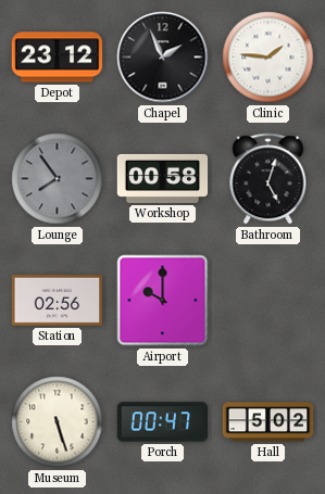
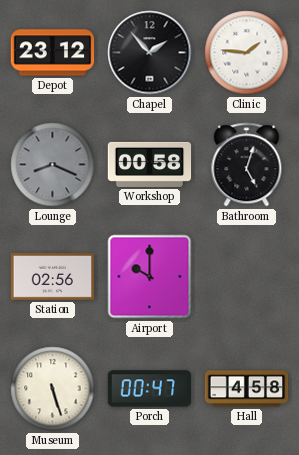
Chapel: 1:56 -> 1:53 (150, 53)
Lounge: 7:54 -> 8:19 (53, 165)
Hall: 5:02 -> 4:58 (247, 389)
